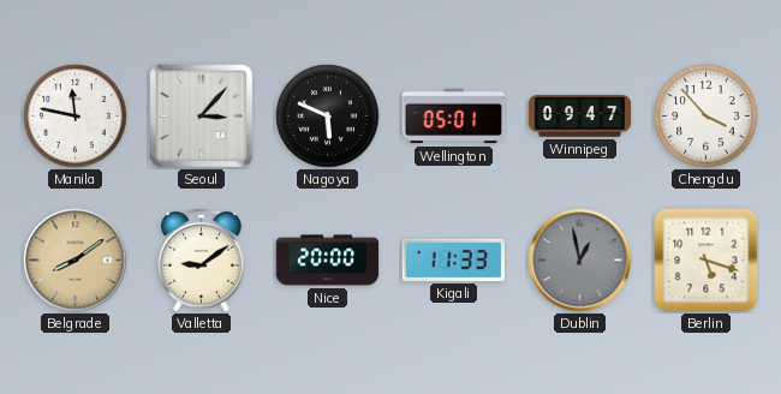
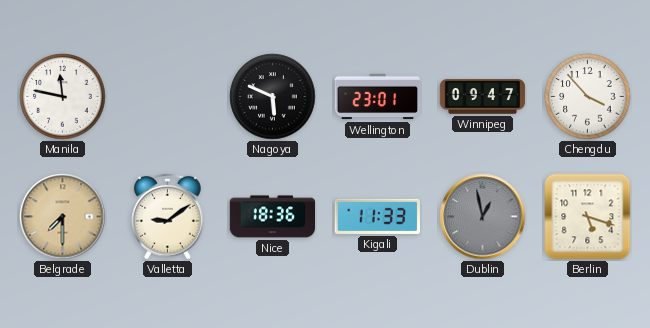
Seoul: 3:07 -> none (202, 117)
Wellington: 05:01 -> 23:01 (378, 97)
Belgrade: 8:09 -> 7:30 (63, 217)
Nice: 20:00 -> 18:36 (273, 217)
